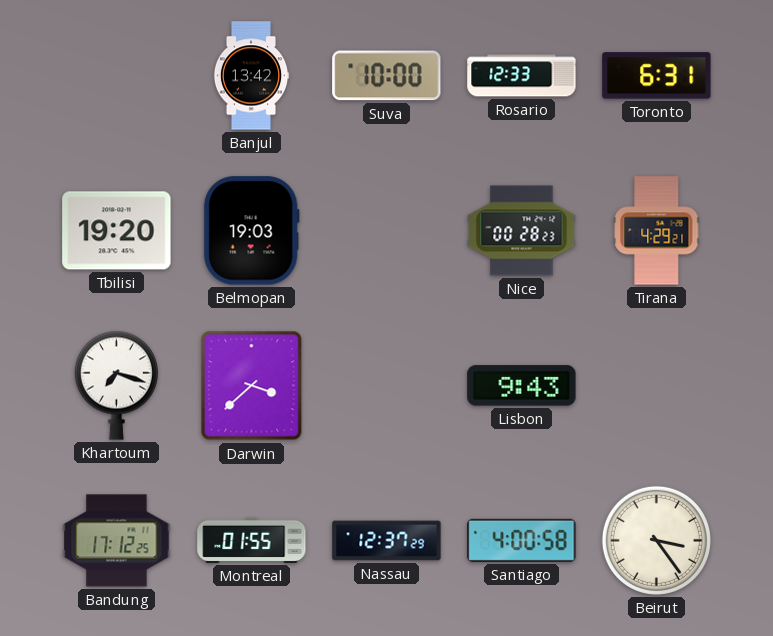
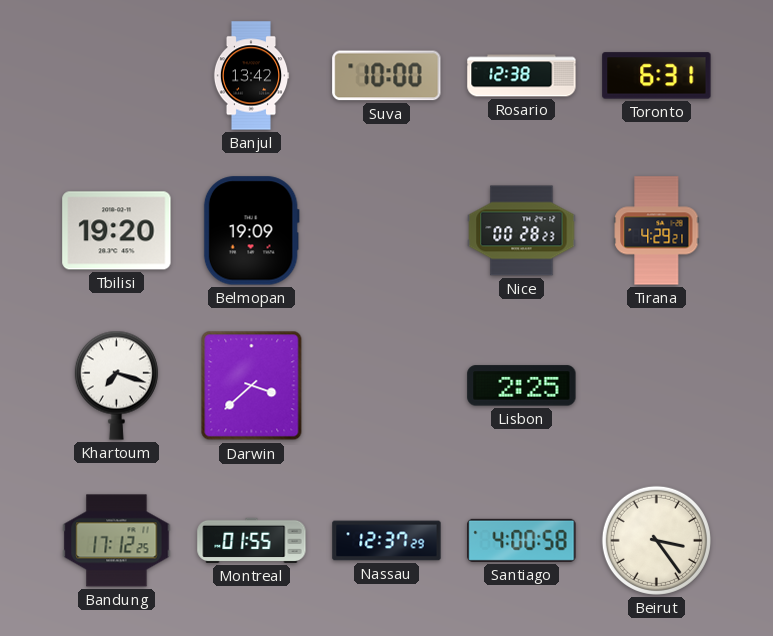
Rosario: 12:33 -> 12:38 (522, 76)
Belmopan: 19:03 -> 19:09 (251, 231)
Lisbon: 9:43 -> 2:25 (522, 386)
